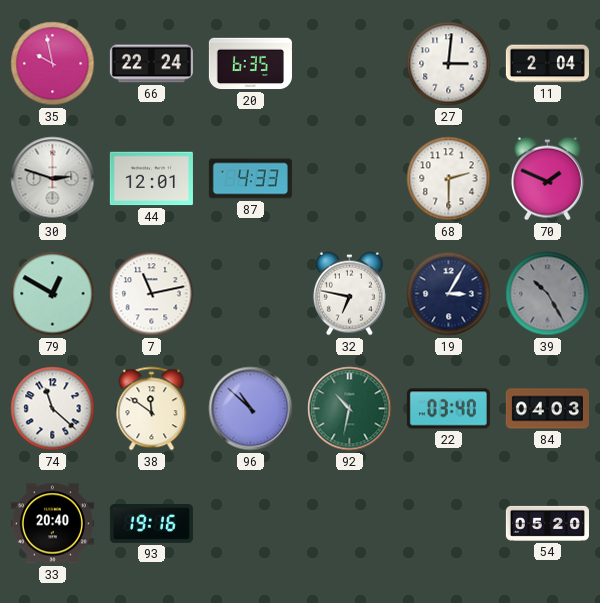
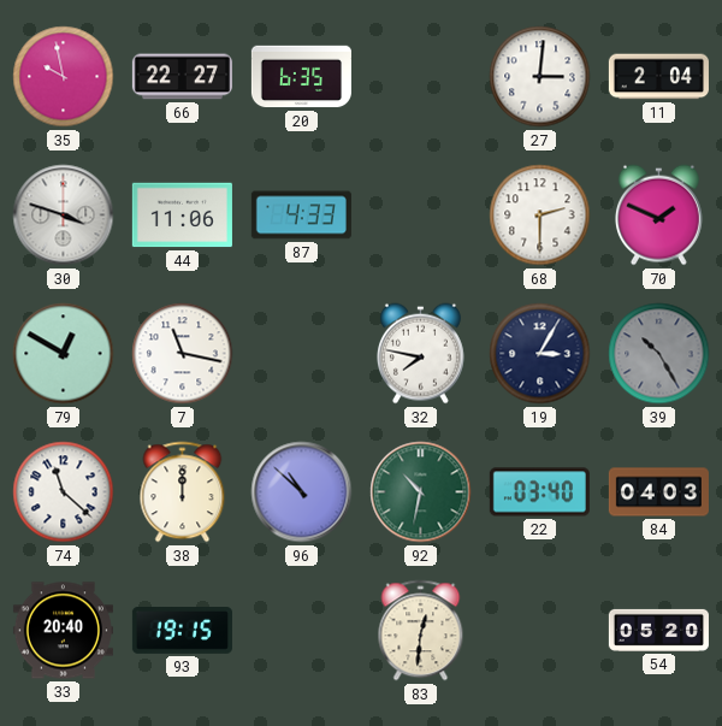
66: 22:24 -> 22:27 (182, 77)
30: 2:48 -> 3:48 (64, 216)
44: 12:01 -> 11:06 (182, 216)
7: 11:13 -> 11:17 (183, 354)
32: 6:47 -> 7:47 (420, 354)
38: 11:51 -> 12:00 (183, 492)
93: 19:16 -> 19:15 (182, 631)
83: none -> 12:31 (421, 631)
